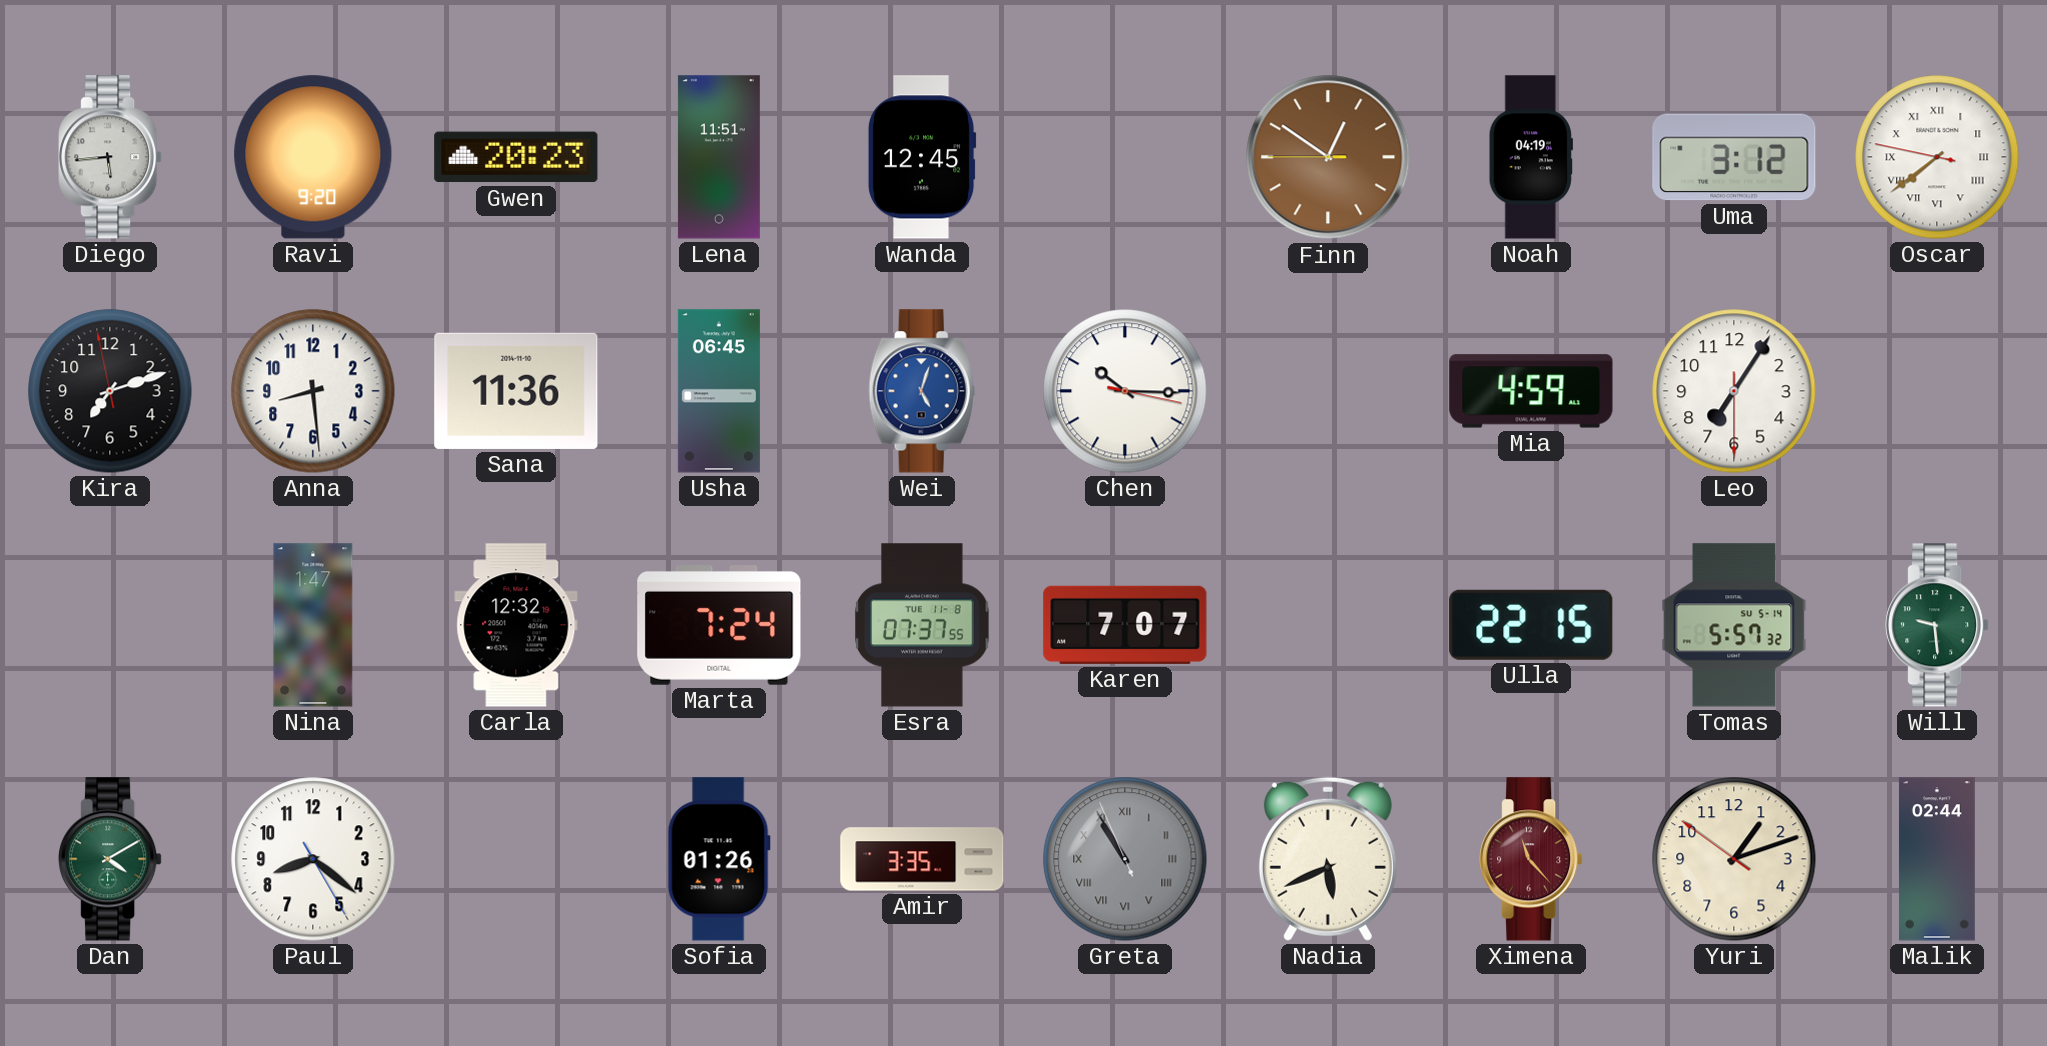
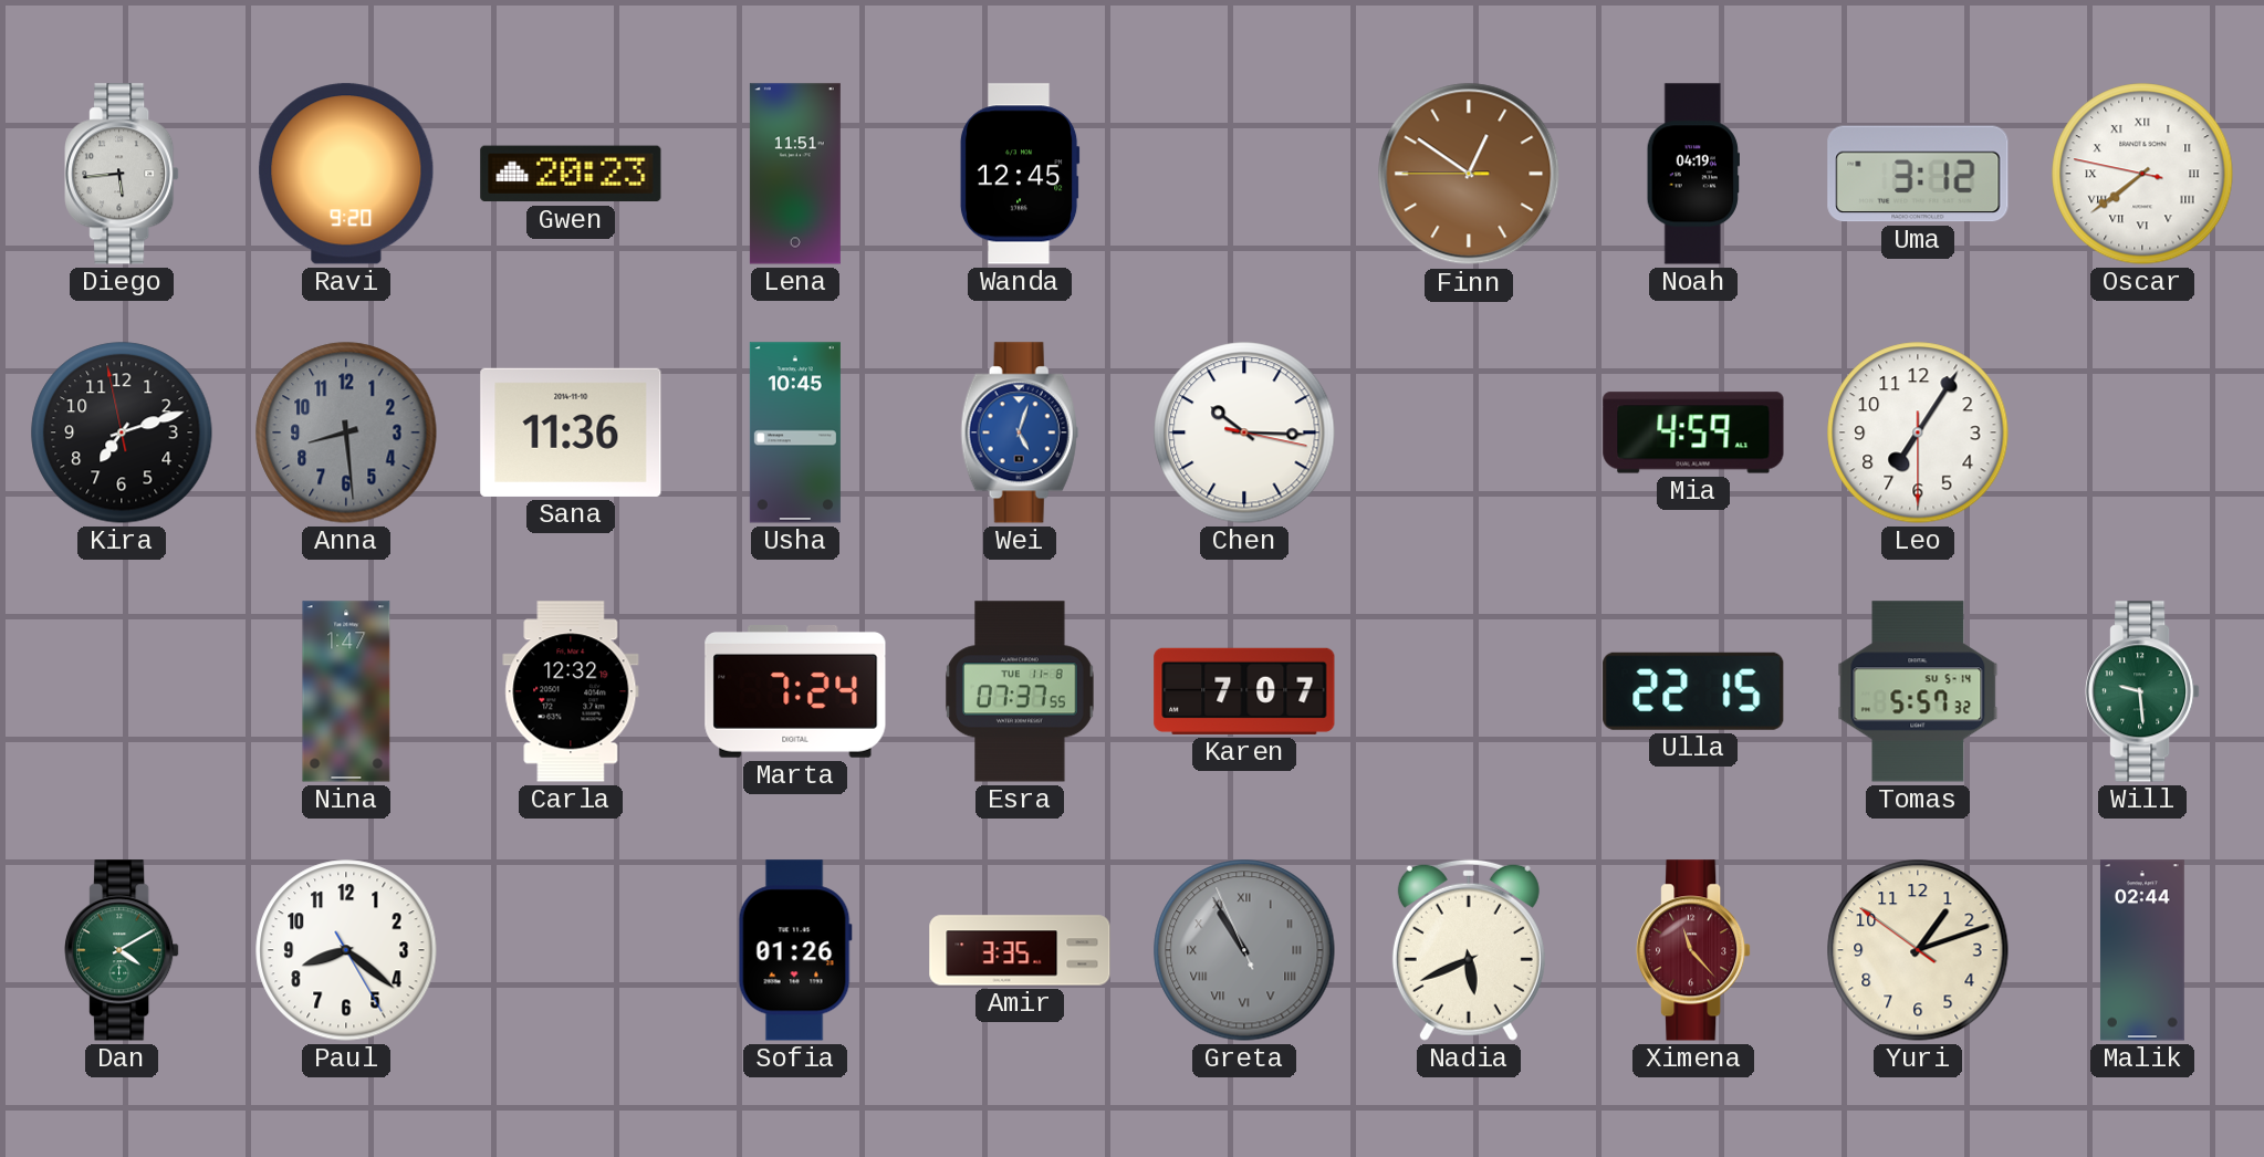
Anna dial: white -> grey (346, 432)
Usha: 06:45 -> 10:45 (795, 432)
